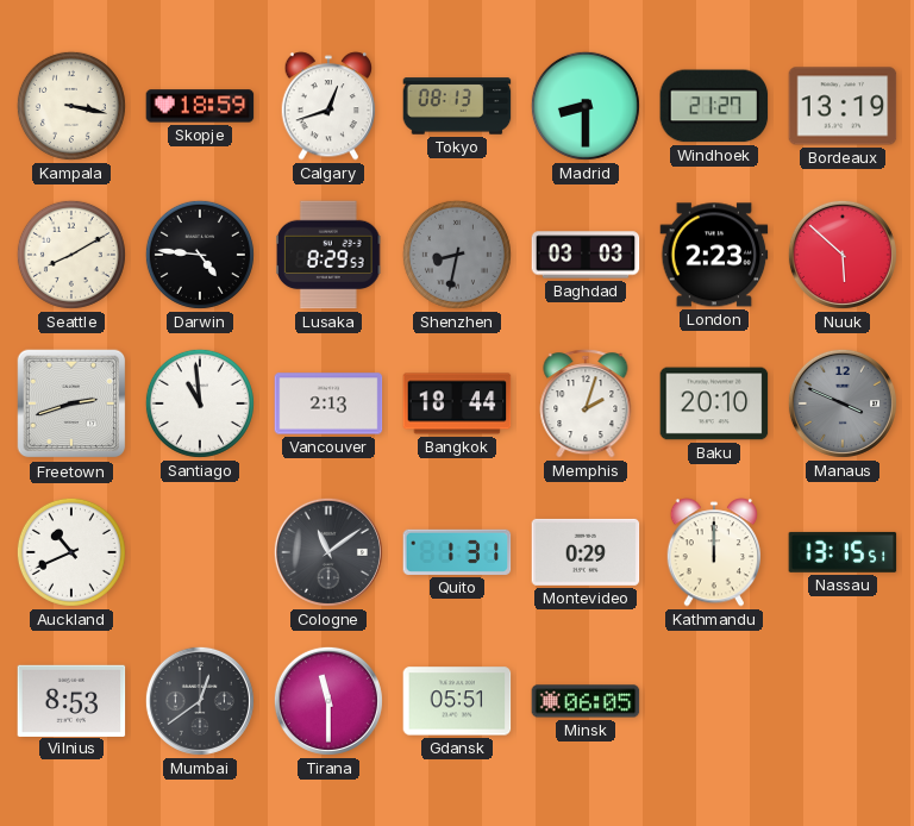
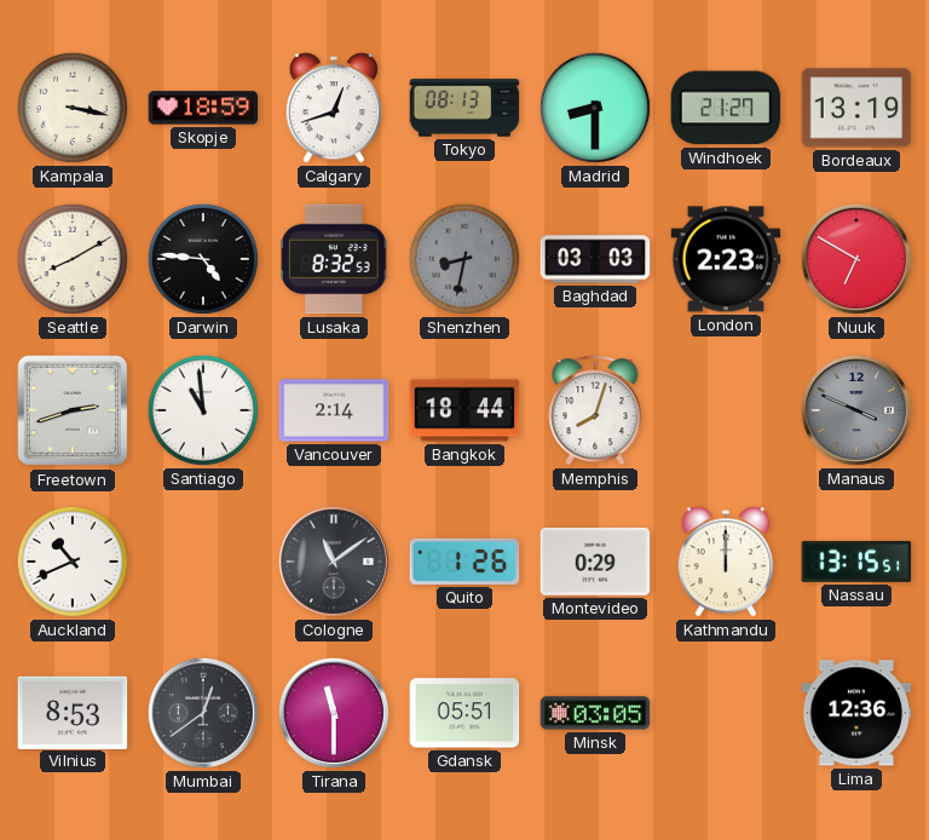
Lusaka: 8:29 -> 8:32 (335, 259)
Nuuk: 5:52 -> 6:50 (856, 259)
Vancouver: 2:13 -> 2:14 (334, 410)
Memphis: 2:03 -> 8:03 (595, 410)
Baku: 20:10 -> none (714, 403)
Quito: 1:31 -> 1:26 (464, 562)
Minsk: 06:05 -> 03:05 (595, 713)
Lima: none -> 12:36 (856, 713)
